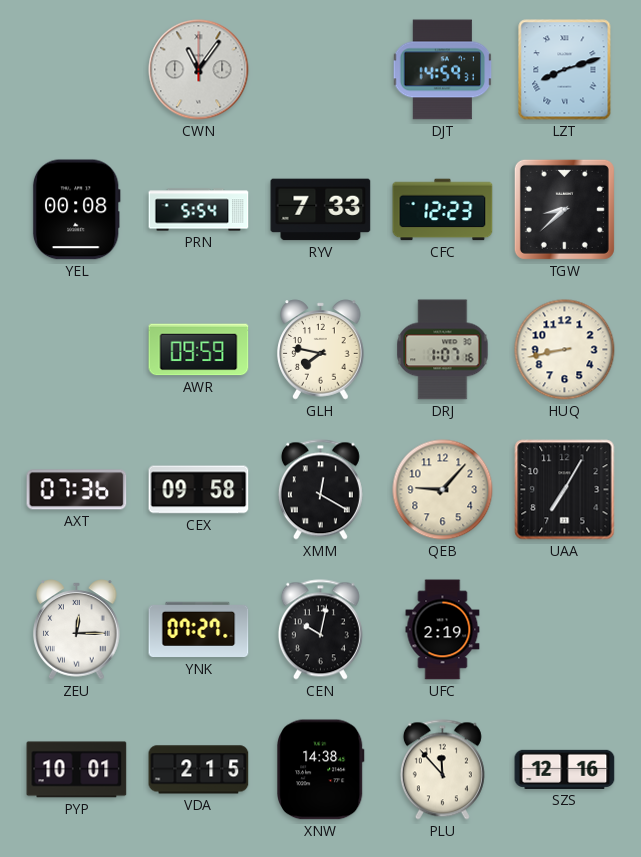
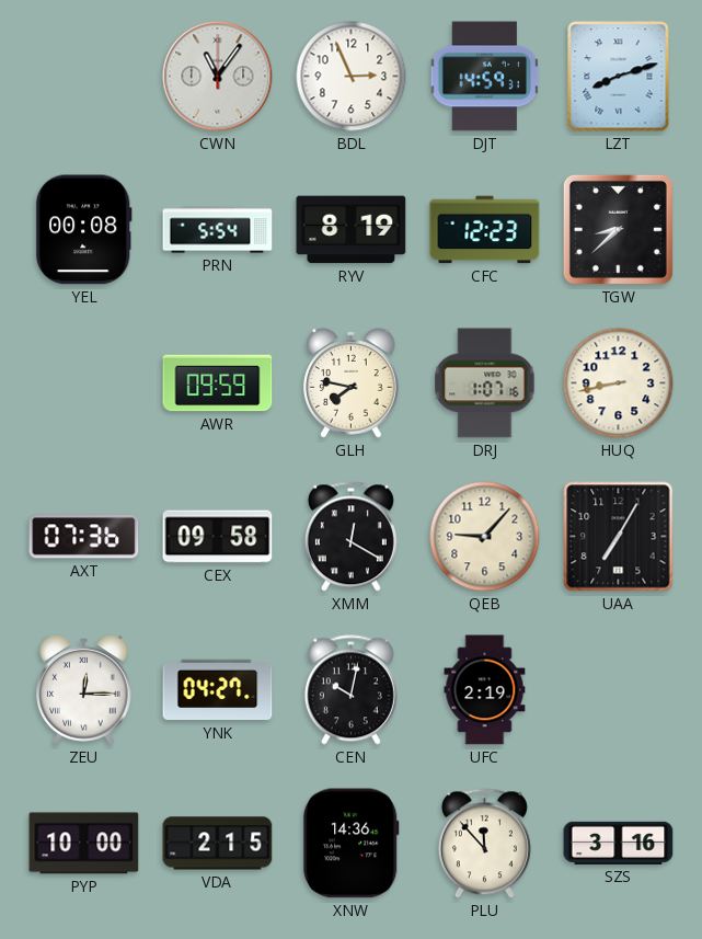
BDL: none -> 2:56 (352, 77)
RYV: 7:33 -> 8:19 (352, 230)
YNK: 07:27 -> 04:27 (218, 690)
PYP: 10:01 -> 10:00 (84, 844)
XNW: 14:38 -> 14:36 (352, 844)
SZS: 12:16 -> 3:16 (619, 843)
